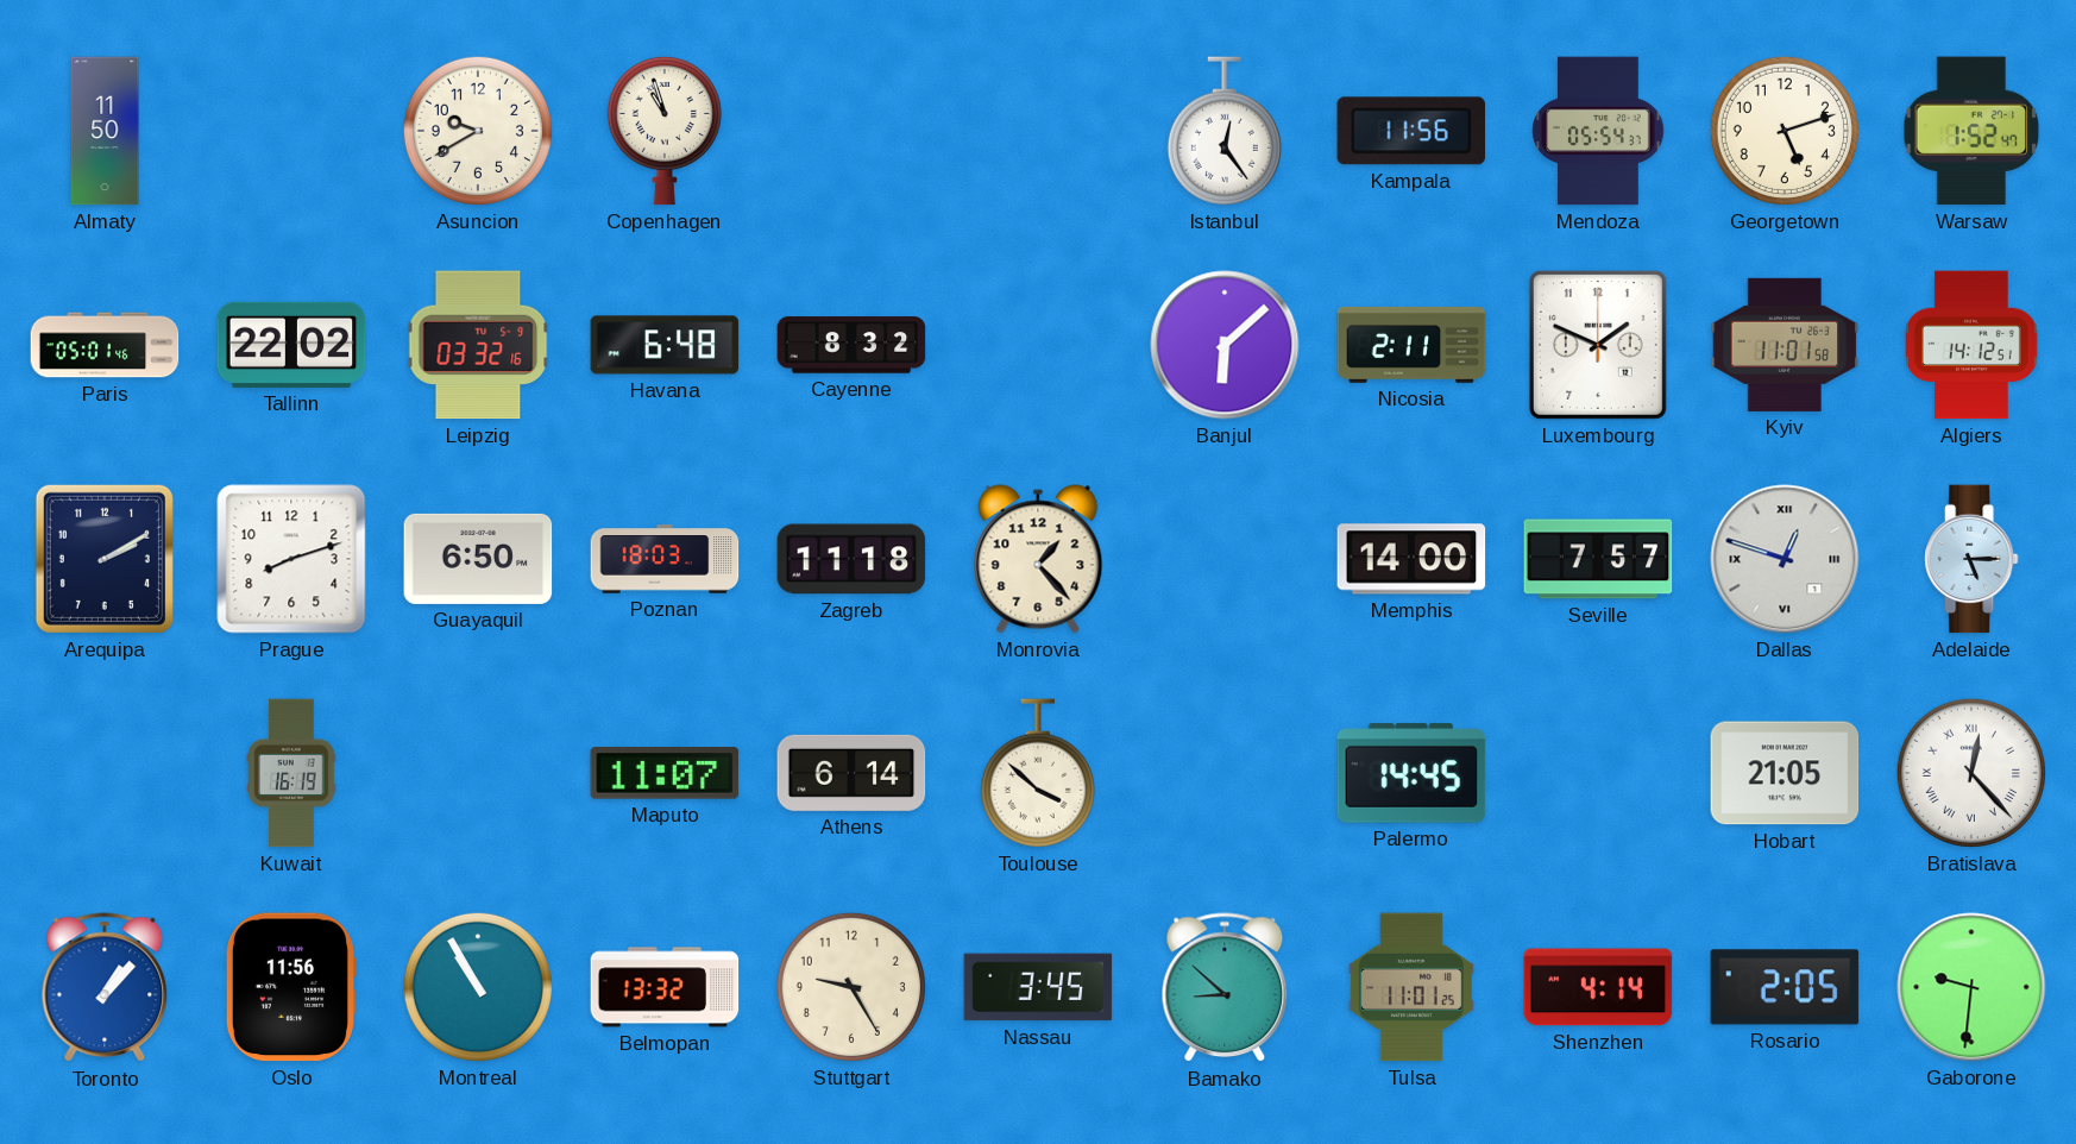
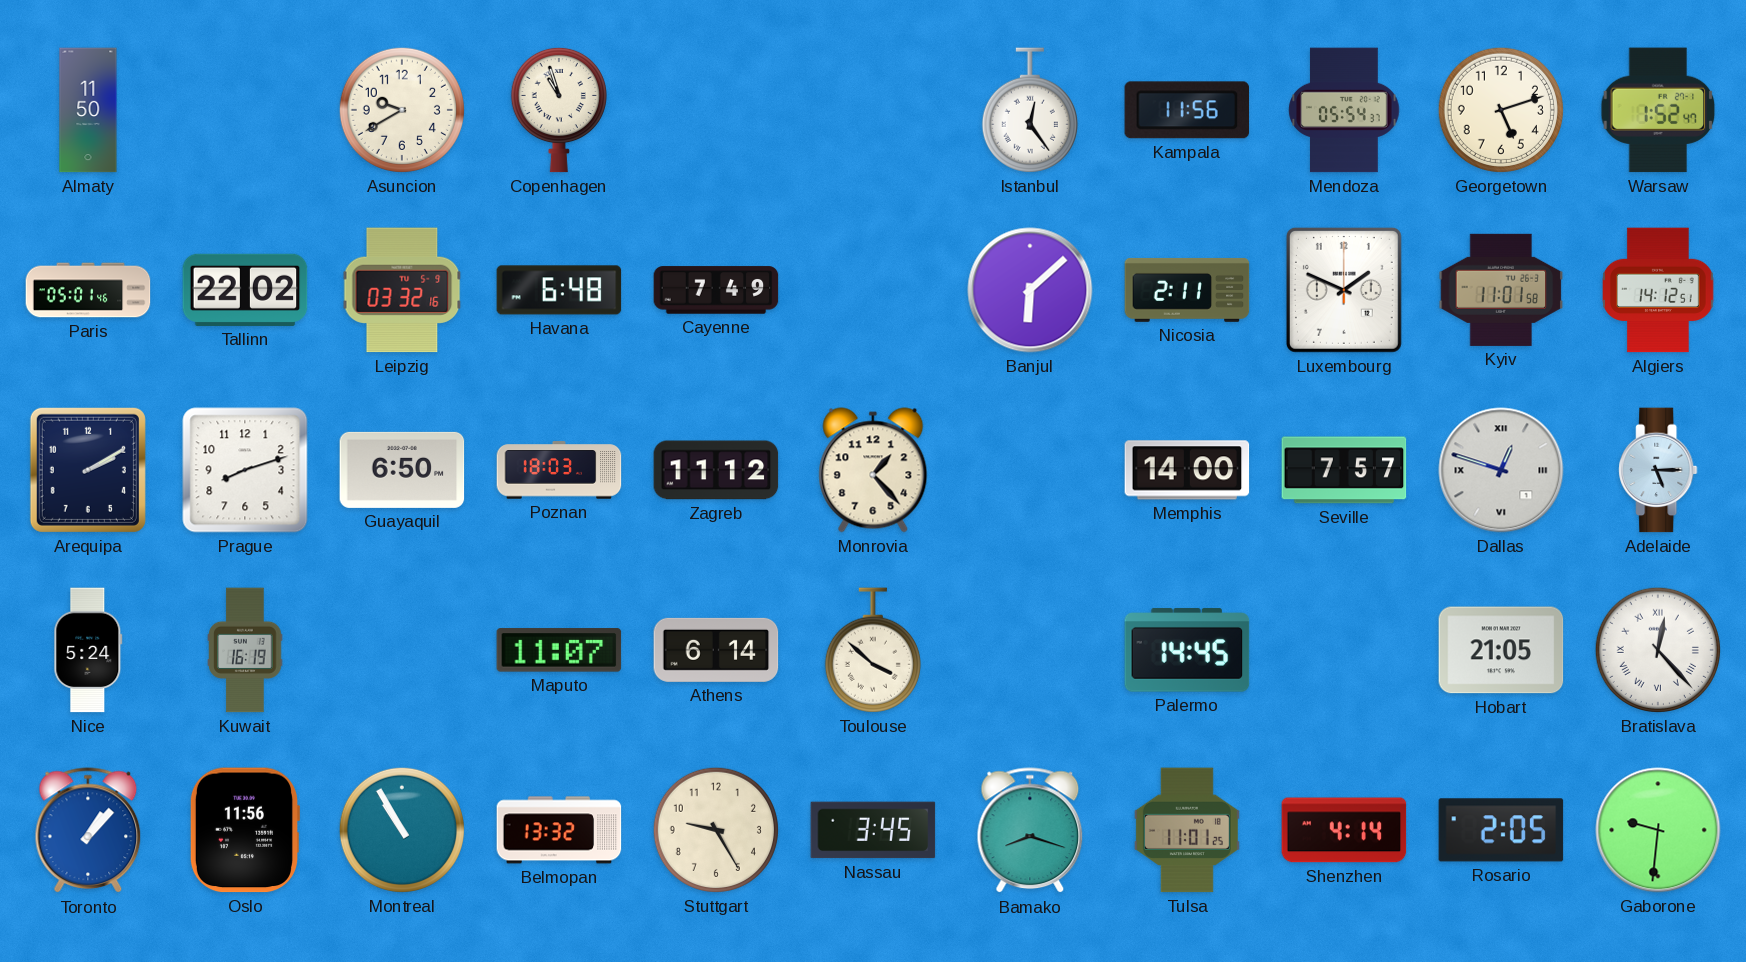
Cayenne: 8:32 -> 7:49 (716, 290)
Zagreb: 11:18 -> 11:12 (716, 470)
Nice: none -> 5:24 (88, 650)
Bamako: 8:52 -> 8:18 (1030, 831)
